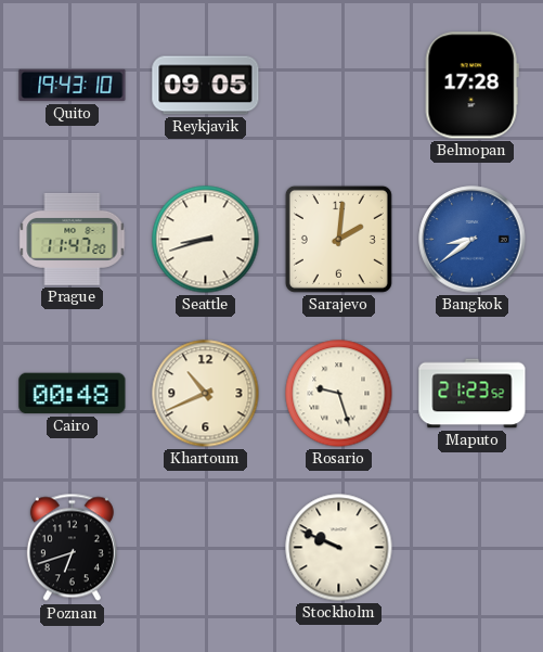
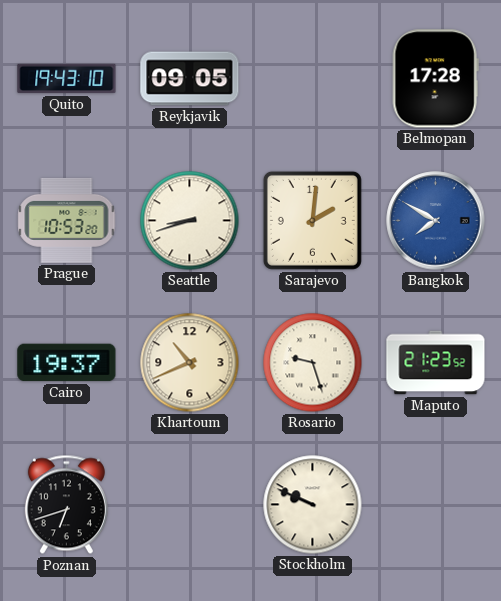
Prague: 11:47 -> 10:53 (67, 220)
Bangkok: 8:39 -> 7:50 (436, 221)
Cairo: 00:48 -> 19:37 (67, 363)
